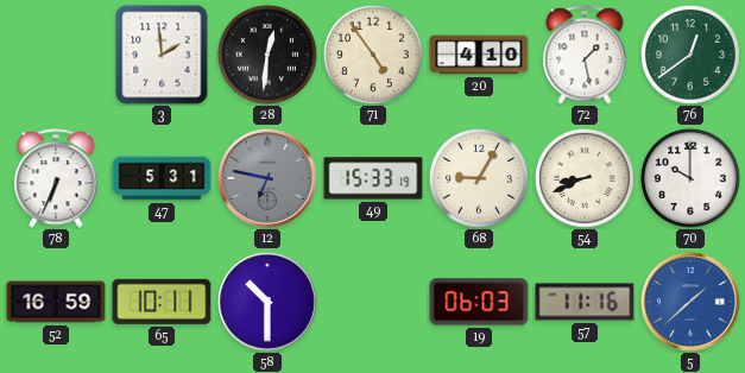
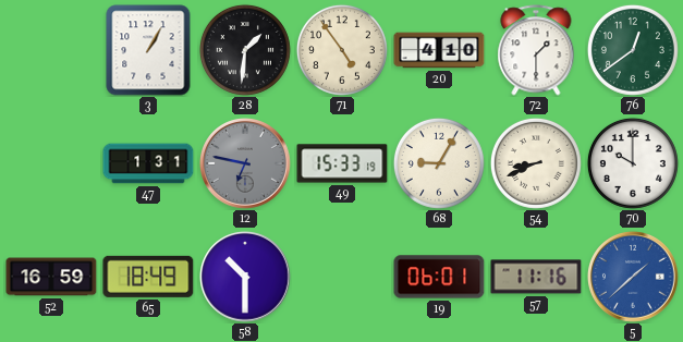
3: 1:59 -> 1:05 (148, 50)
28: 12:31 -> 1:31 (245, 50)
72: 1:28 -> 1:30 (536, 50)
78: 6:34 -> none (56, 178)
47: 5:31 -> 1:31 (148, 163)
65: 10:11 -> 18:49 (148, 277)
19: 06:03 -> 06:01 (439, 277)
